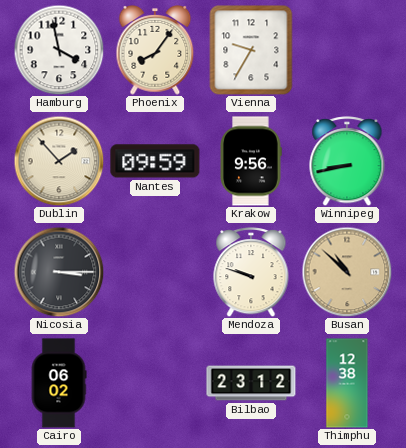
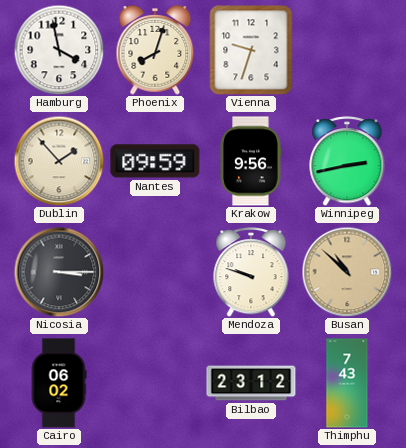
Phoenix: 8:06 -> 8:03 (155, 50)
Vienna: 9:35 -> 9:33 (251, 50)
Winnipeg: 8:43 -> 2:43 (347, 161)
Thimphu: 12:38 -> 7:43 (347, 383)
